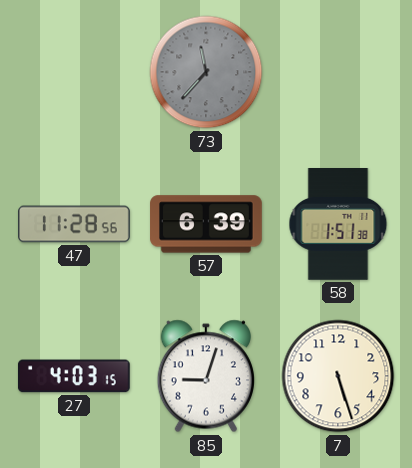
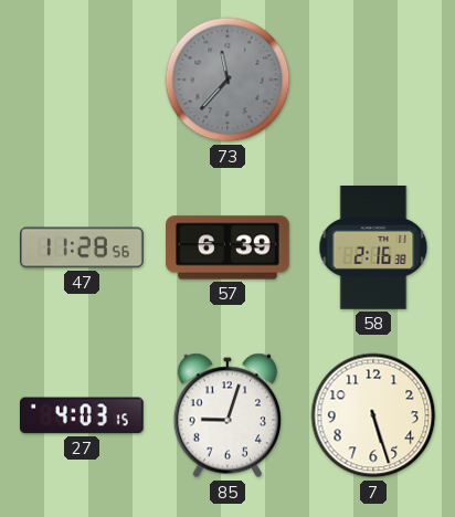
58: 1:51 -> 2:16 (373, 249)
